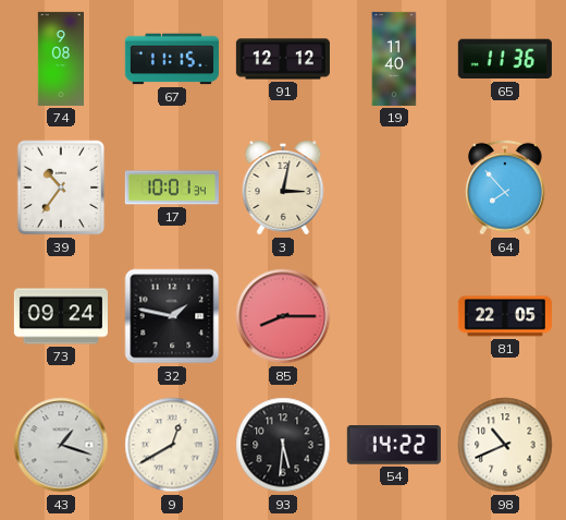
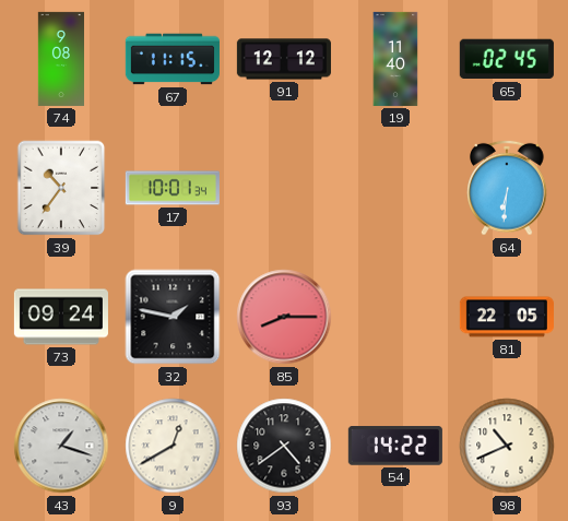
65: 11:36 -> 02:45 (507, 59)
3: 3:02 -> none (283, 188)
64: 7:53 -> 6:31 (508, 188)
93: 5:31 -> 4:39 (284, 446)
